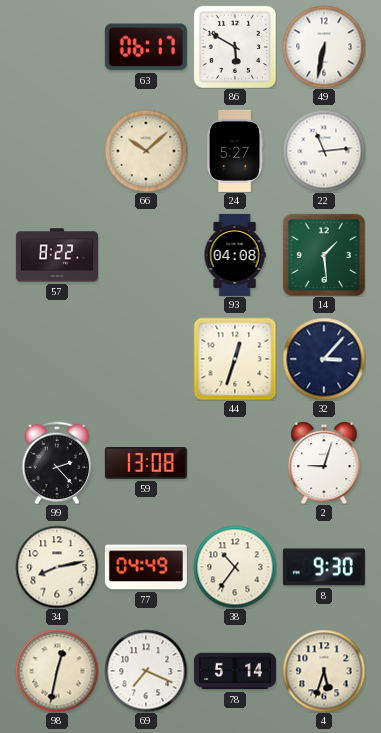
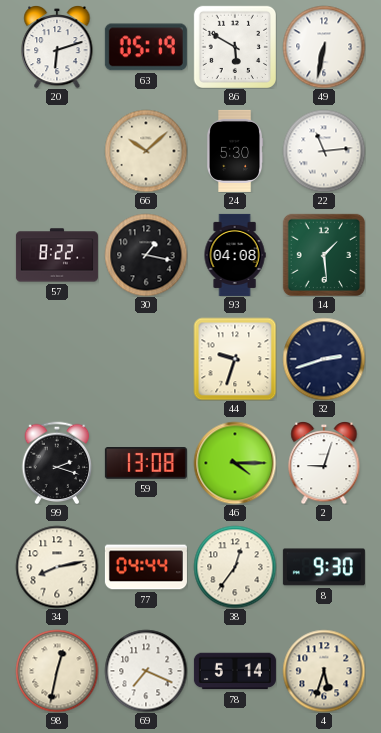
20: none -> 6:12 (57, 47)
63: 06:17 -> 05:19 (146, 47)
24: 5:27 -> 5:30 (235, 151)
30: none -> 1:17 (146, 255)
44: 12:33 -> 9:33 (235, 359)
32: 3:07 -> 2:42 (324, 359)
99: 2:23 -> 2:18 (57, 463)
46: none -> 4:15 (235, 463)
77: 04:49 -> 04:44 (146, 567)
38: 10:36 -> 12:36 (235, 567)
